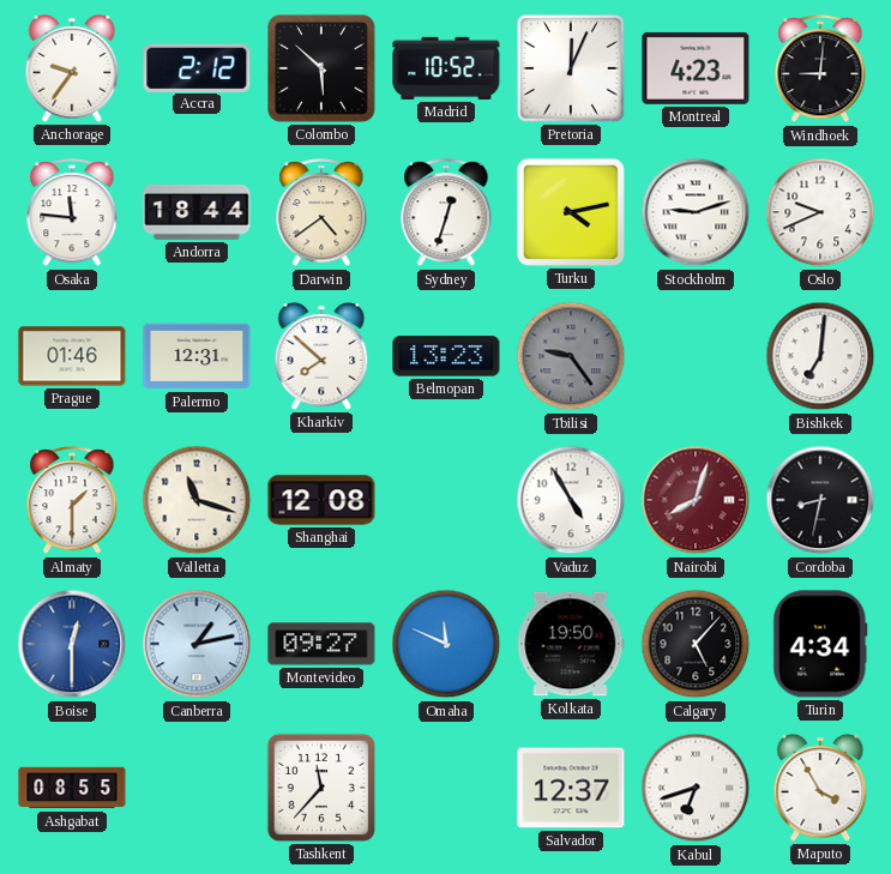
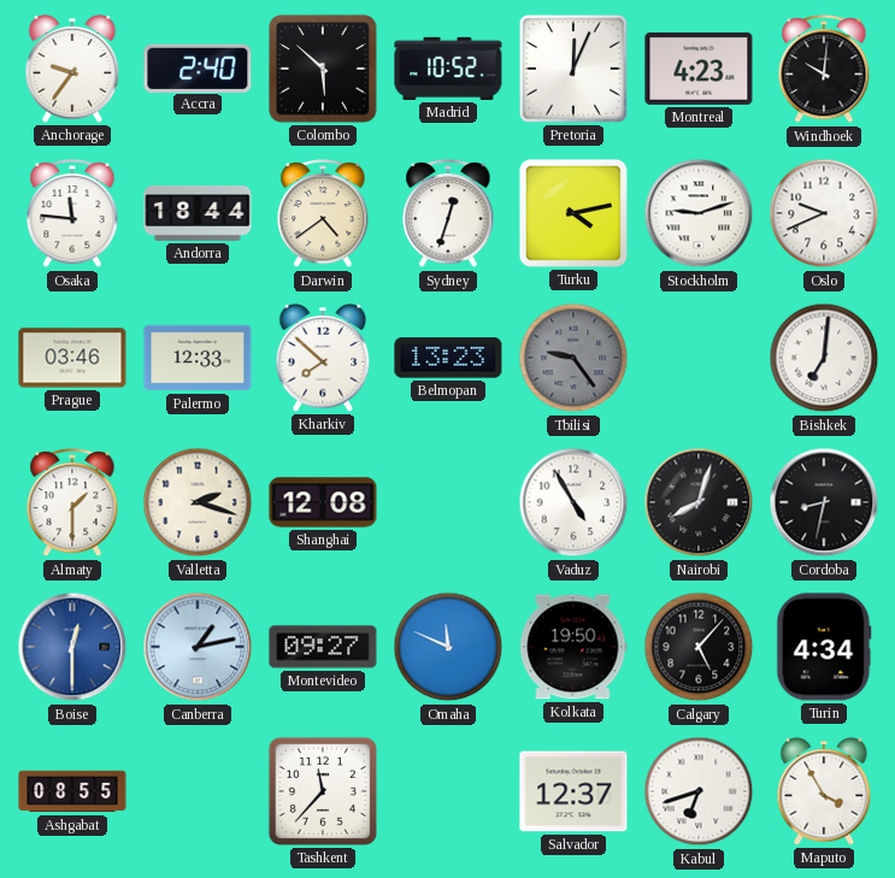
Accra: 2:12 -> 2:40 (198, 67)
Windhoek: 9:01 -> 10:01 (824, 70)
Prague: 01:46 -> 03:46 (72, 358)
Palermo: 12:31 -> 12:33 (198, 358)
Valletta: 11:18 -> 2:18 (198, 502)
Nairobi dial: burgundy -> black (699, 502)
